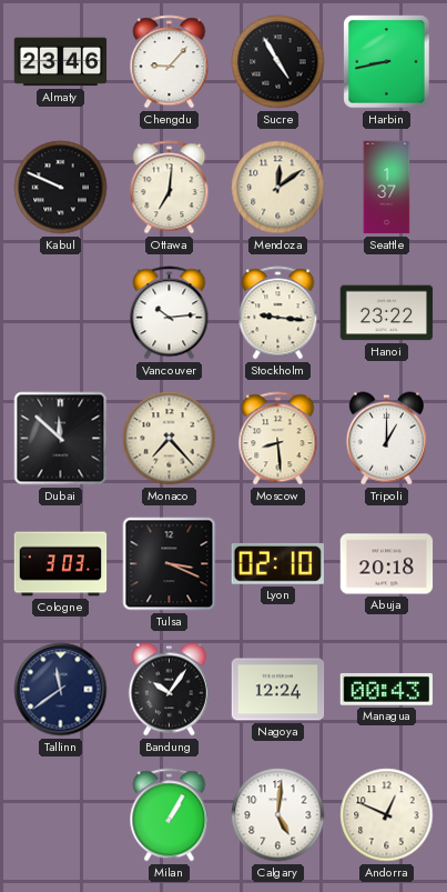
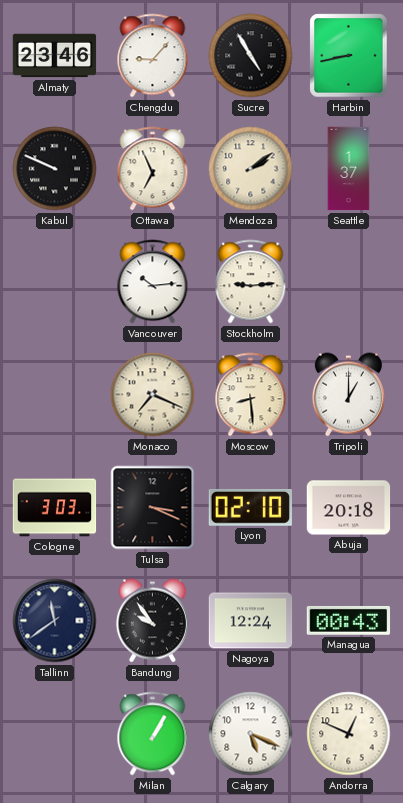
Ottawa: 7:01 -> 6:56 (153, 169)
Mendoza: 12:09 -> 2:09 (251, 169)
Stockholm: 9:16 -> 9:14 (251, 282)
Hanoi: 23:22 -> none (387, 313)
Dubai: 11:52 -> none (61, 439)
Monaco: 7:23 -> 7:19 (153, 395)
Bandung: 10:06 -> 9:54 (152, 621)
Calgary: 5:01 -> 5:19 (251, 734)
